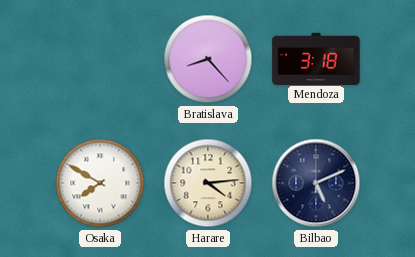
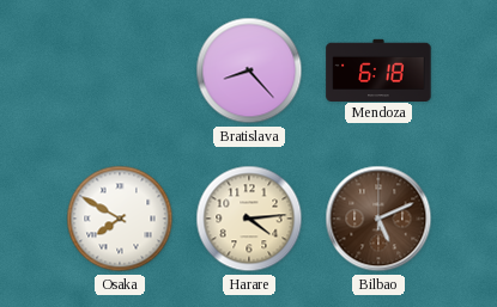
Mendoza: 3:18 -> 6:18 (378, 69)
Bilbao dial: navy -> brown (378, 219)
